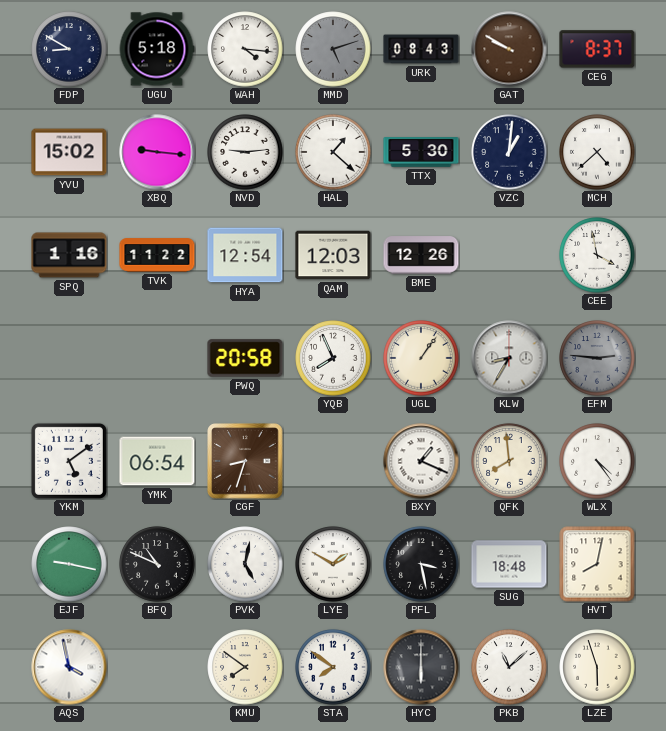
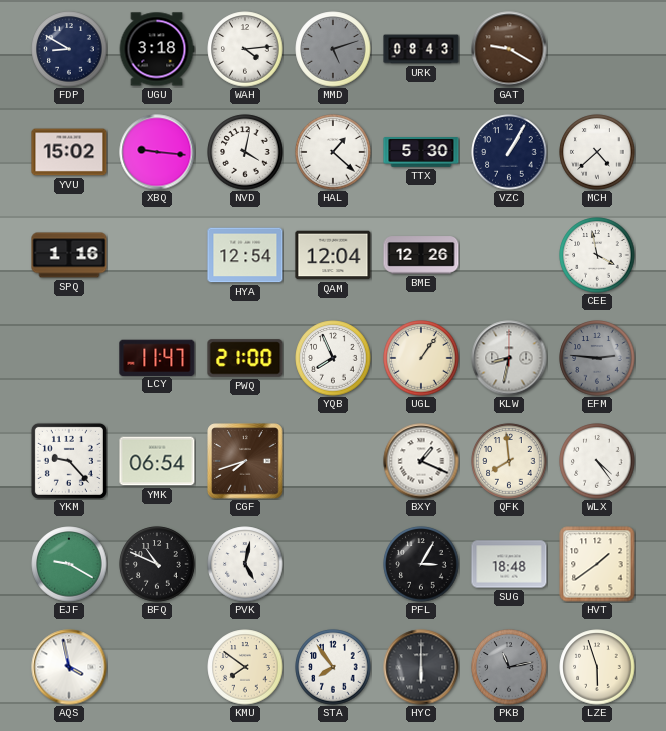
UGU: 5:18 -> 3:18 (157, 49)
WAH: 4:16 -> 4:14 (245, 49)
GAT: 9:50 -> 9:20 (509, 49)
CEG: 8:37 -> none (597, 49)
NVD: 9:14 -> 4:02 (245, 152)
VZC: 1:01 -> 1:05 (509, 152)
TVK: 11:22 -> none (157, 255)
QAM: 12:03 -> 12:04 (333, 255)
LCY: none -> 11:47 (157, 357)
PWQ: 20:58 -> 21:00 (245, 358)
KLW: 8:35 -> 8:32 (509, 358)
YKM: 5:09 -> 9:23 (69, 461)
CGF: 8:33 -> 7:42 (245, 461)
EJF: 9:17 -> 9:20 (69, 564)
LYE: 1:50 -> none (333, 564)
PFL: 3:28 -> 3:05 (421, 564)
HVT: 8:02 -> 1:39 (597, 564)
STA: 7:51 -> 7:54 (333, 667)
PKB: 11:08 -> 11:13 (509, 667)
PKB dial: white -> grey (509, 667)
